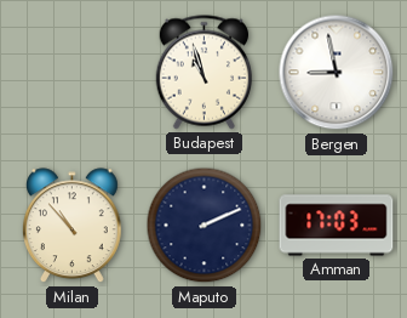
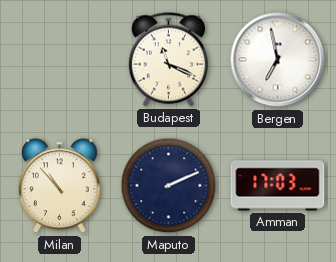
Budapest: 10:57 -> 11:19 (168, 60)
Bergen: 8:58 -> 6:58 (278, 60)
